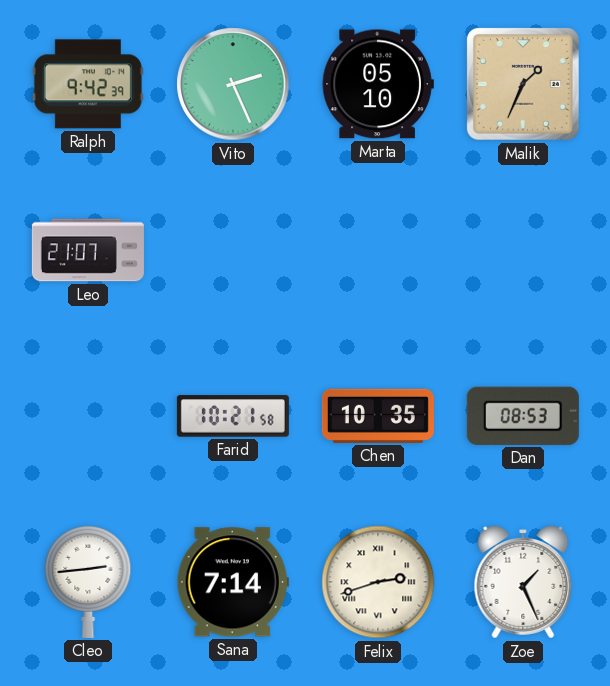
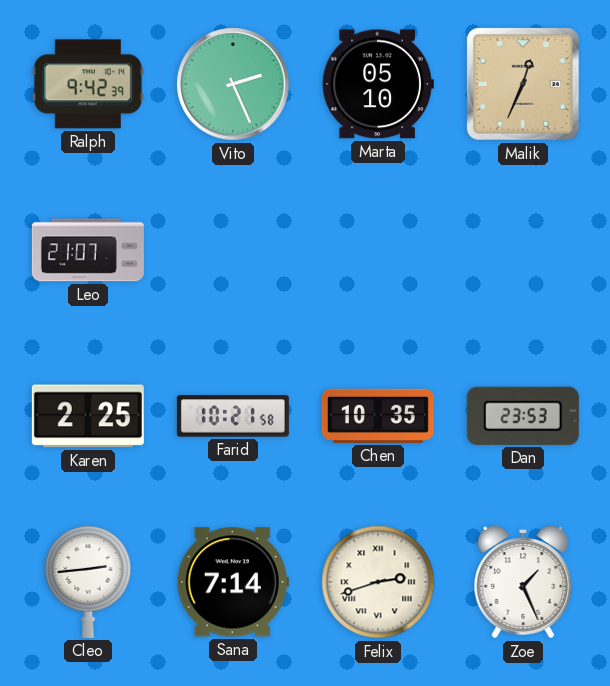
Malik: 1:34 -> 12:34 (523, 84)
Karen: none -> 2:25 (88, 416)
Dan: 08:53 -> 23:53 (523, 416)
